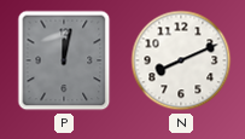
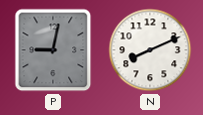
P: 12:02 -> 9:02 (53, 50)
